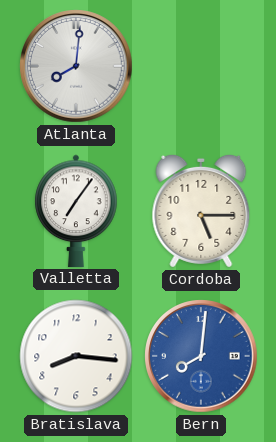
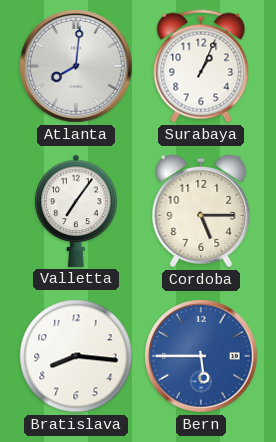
Surabaya: none -> 1:04 (201, 66)
Bern: 8:01 -> 5:45 (201, 356)
